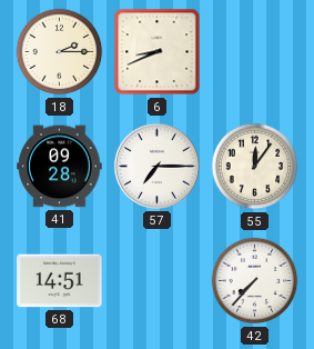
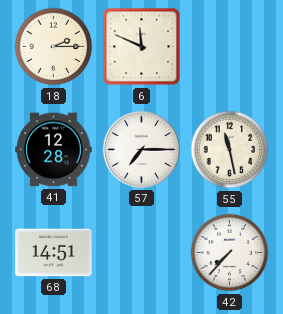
6: 8:41 -> 11:49 (142, 47)
41: 09:28 -> 12:28 (54, 150)
55: 12:06 -> 11:28 (230, 150)
